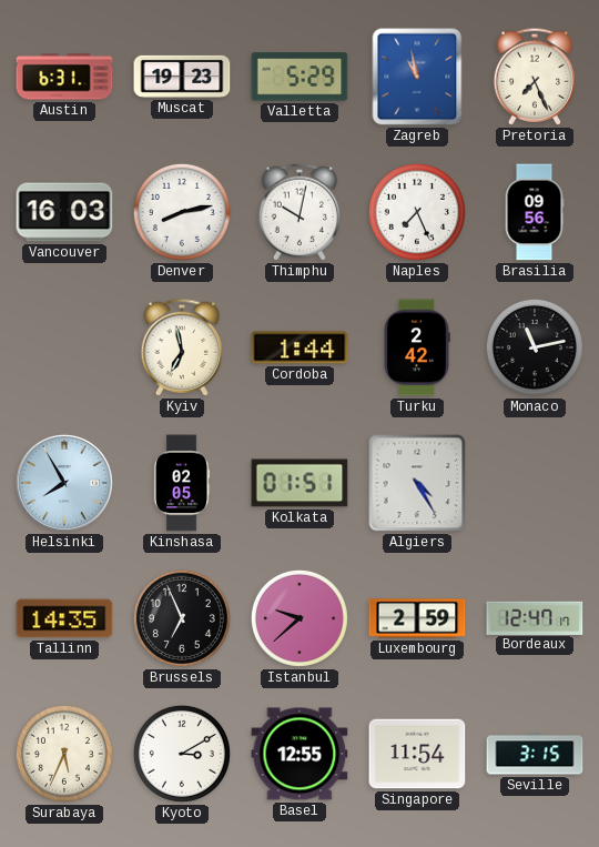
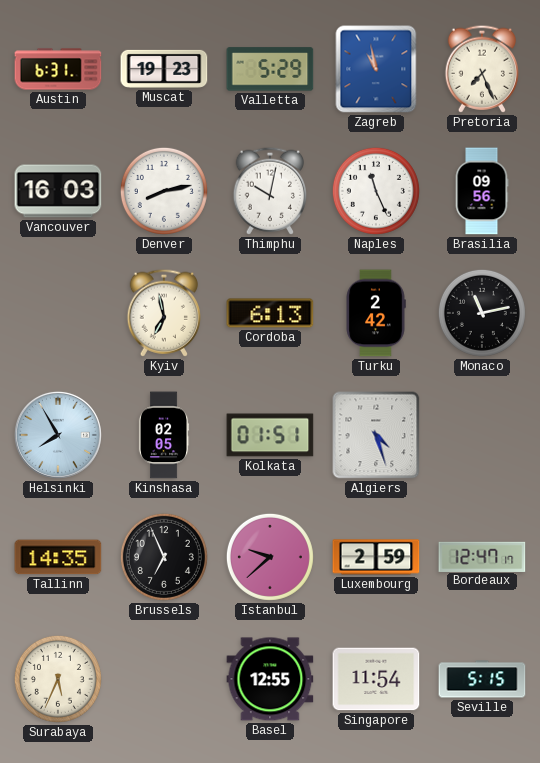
Naples: 7:26 -> 11:26 (376, 191)
Cordoba: 1:44 -> 6:13 (270, 313)
Algiers: 4:25 -> 4:27 (376, 435)
Kyoto: 3:10 -> none (182, 754)
Seville: 3:15 -> 5:15 (482, 679)
